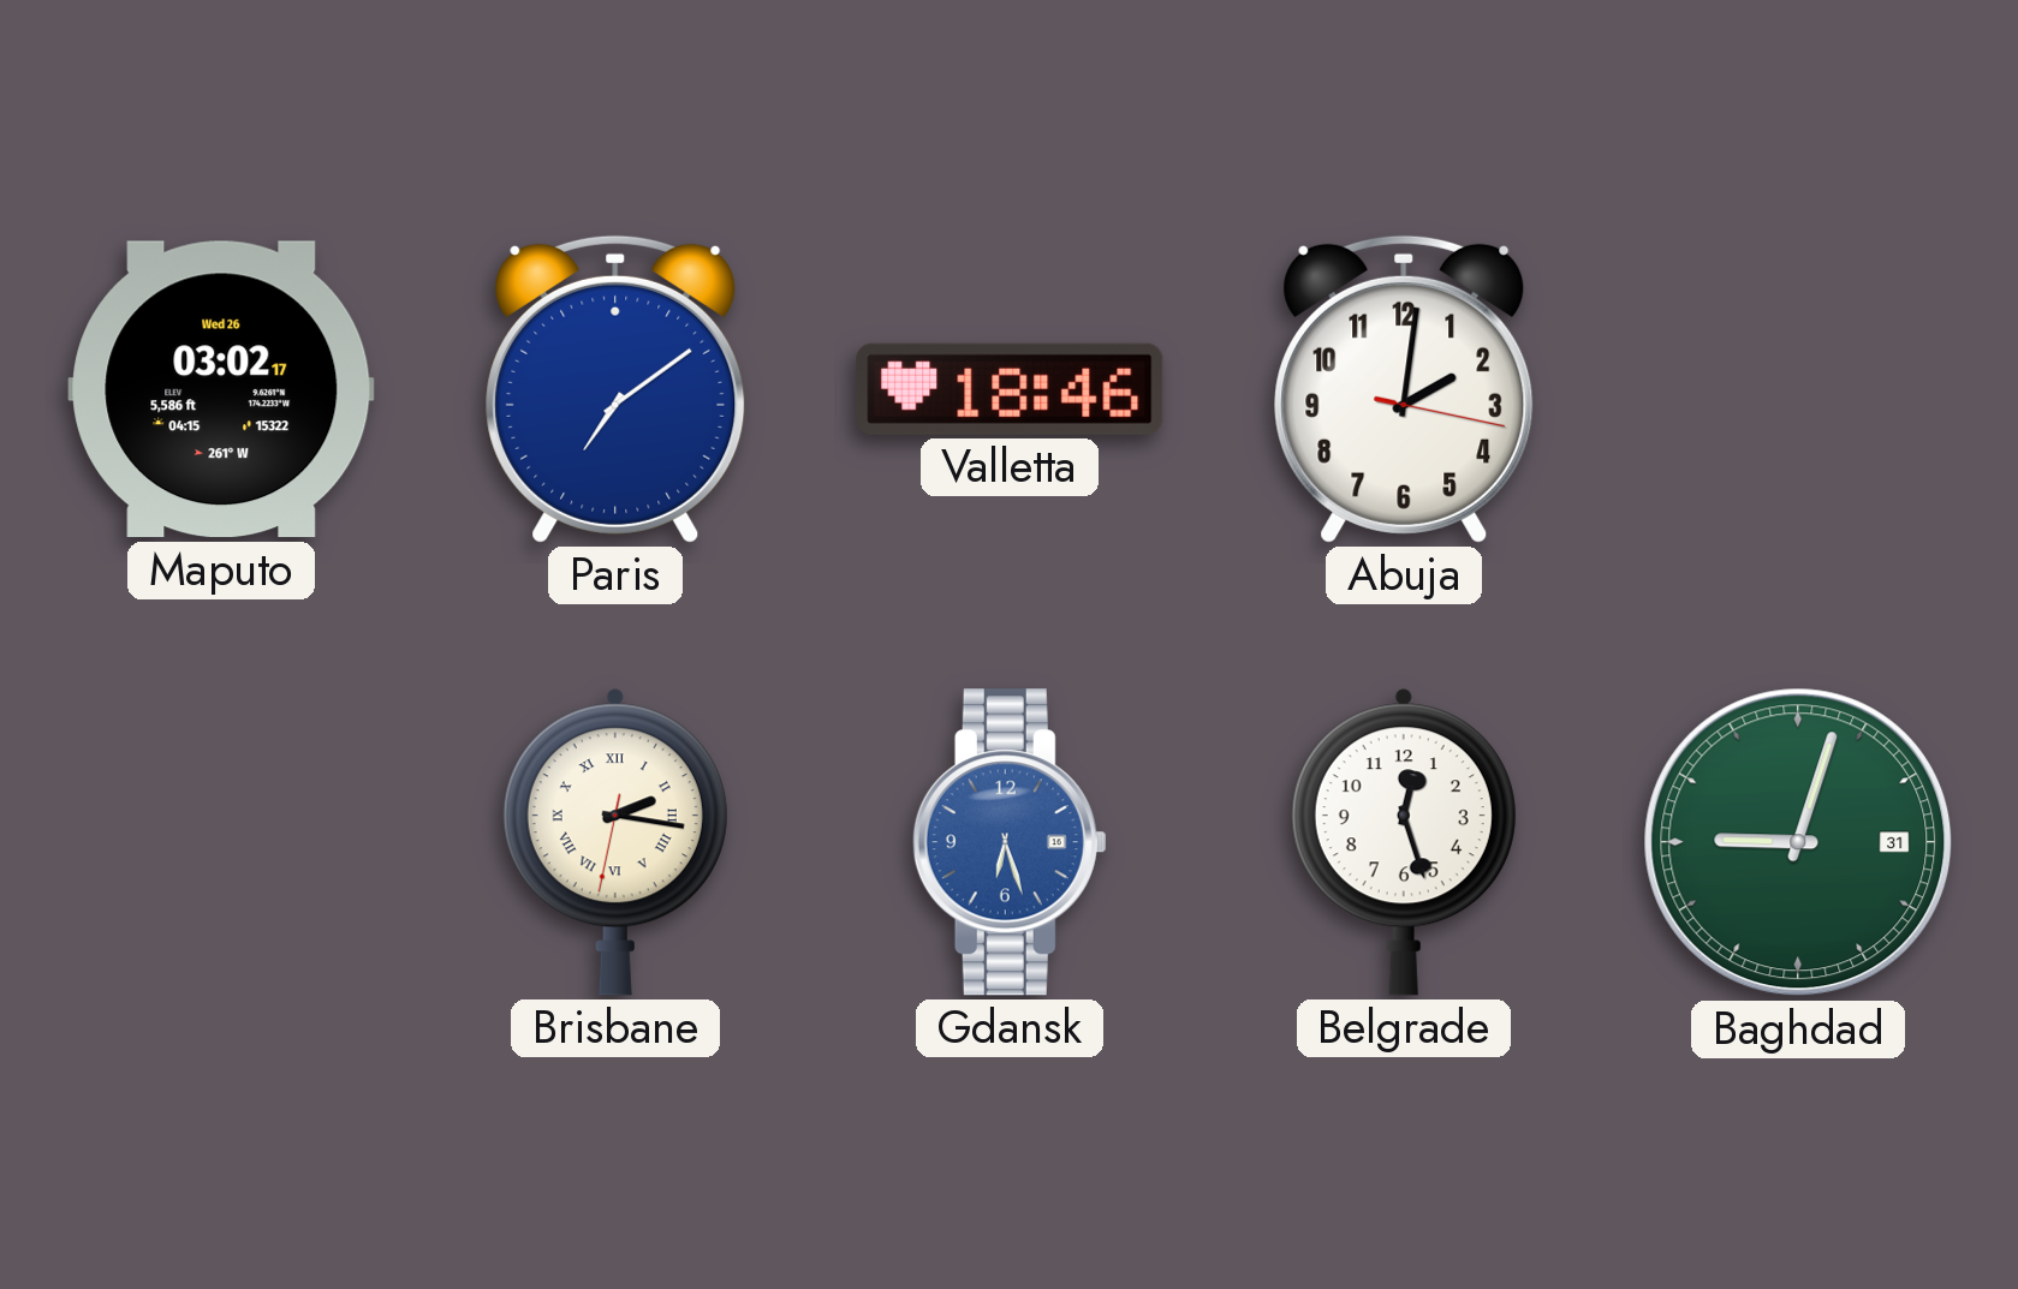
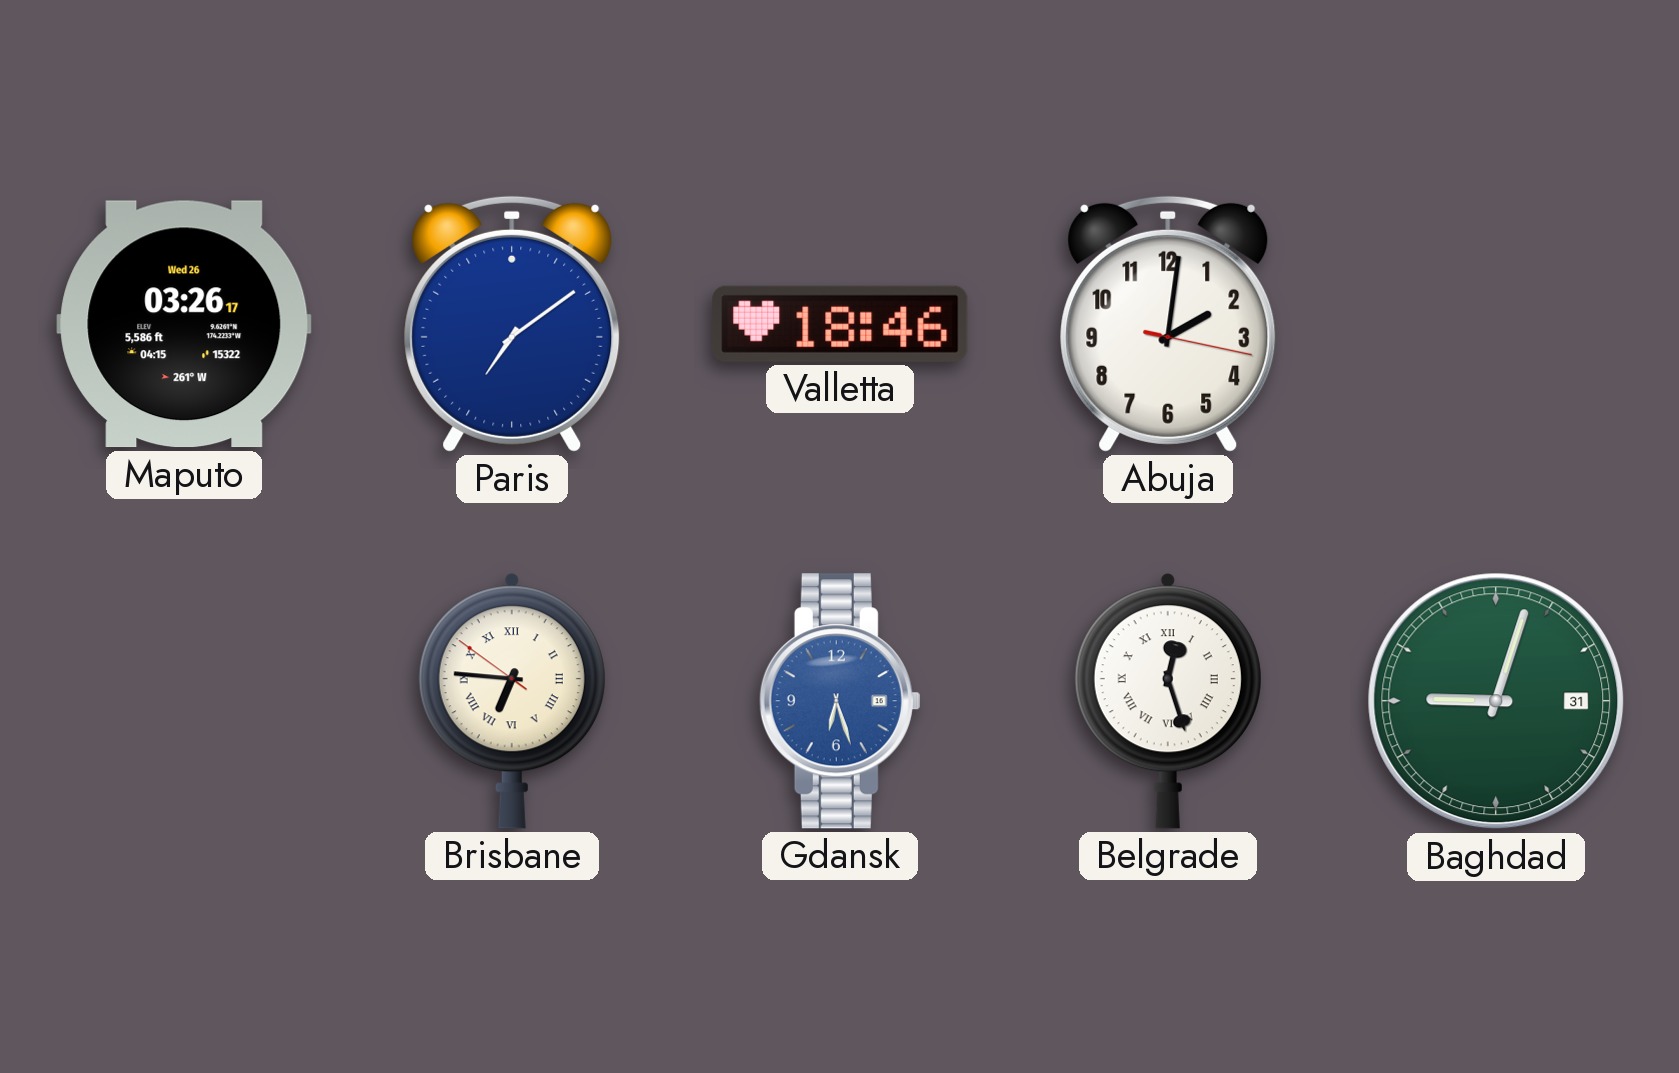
Maputo: 03:02 -> 03:26 (184, 324)
Brisbane: 2:16 -> 6:45 (512, 701)
Belgrade numerals: Arabic -> Roman (1168, 701)
